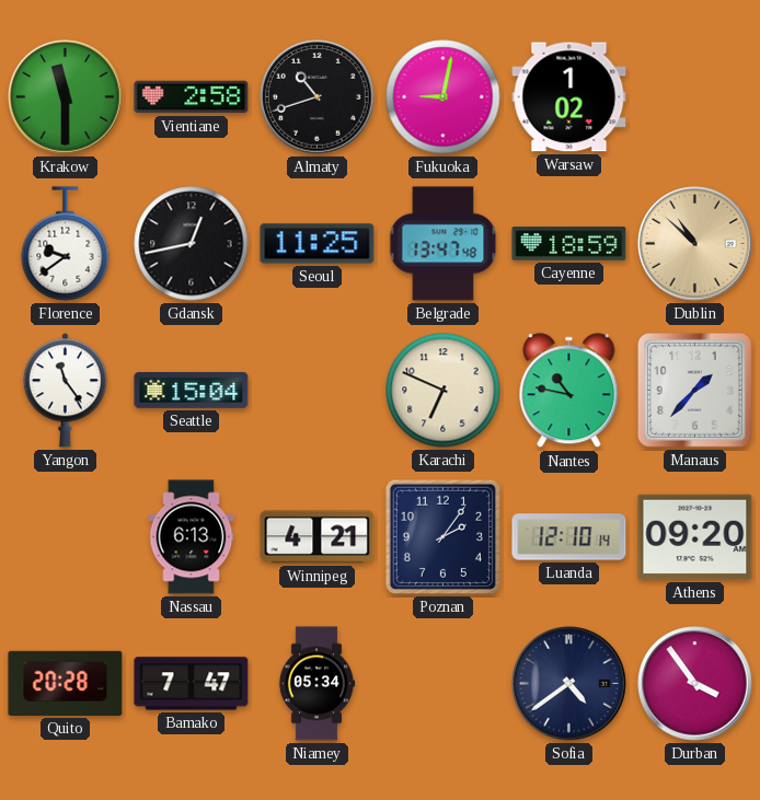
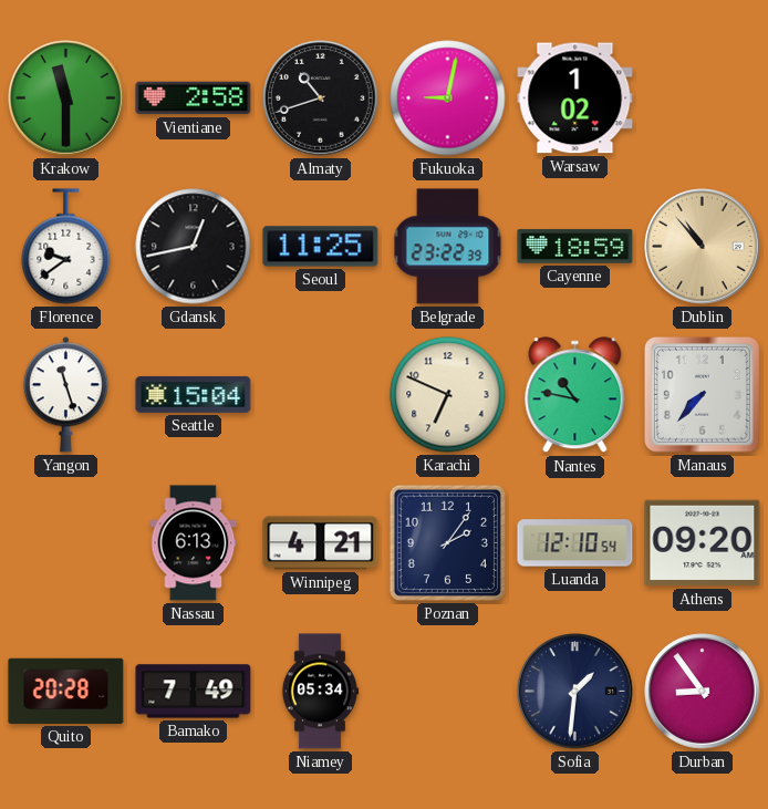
Belgrade: 13:47 -> 23:22 (448, 247)
Dublin: 10:52 -> 10:53 (703, 247)
Yangon: 11:24 -> 11:27 (65, 395)
Manaus: 1:37 -> 7:37 (702, 394)
Luanda: 12:10:14 -> 12:10:54 (575, 543)
Bamako: 7:47 -> 7:49 (194, 692)
Sofia: 4:39 -> 1:31 (575, 692)
Durban: 3:54 -> 8:54 (703, 692)
